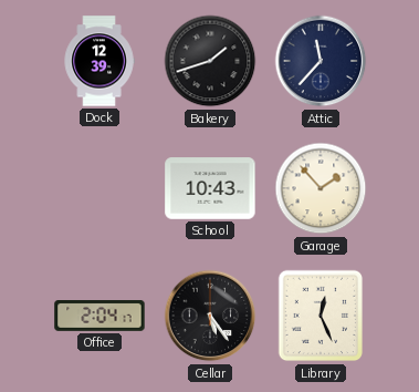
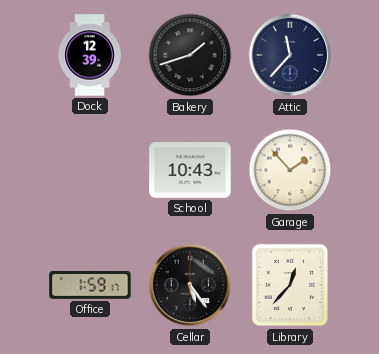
Office: 2:04 -> 1:59 (90, 286)
Library: 12:26 -> 12:37 (290, 285)
